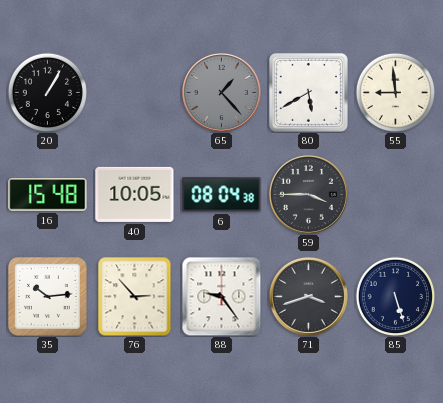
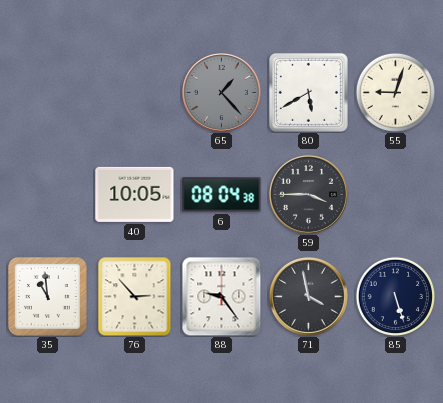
20: 1:05 -> none (47, 92)
55: 8:59 -> 9:03 (395, 92)
16: 15:48 -> none (48, 195)
35: 10:14 -> 10:59 (48, 297)
71: 3:42 -> 3:58 (308, 296)
